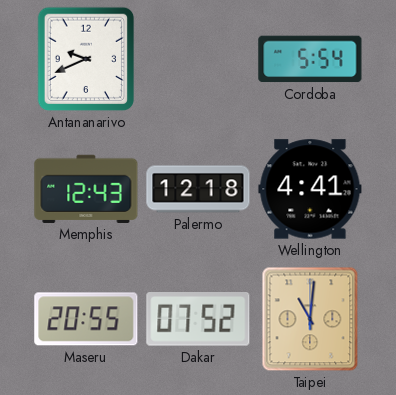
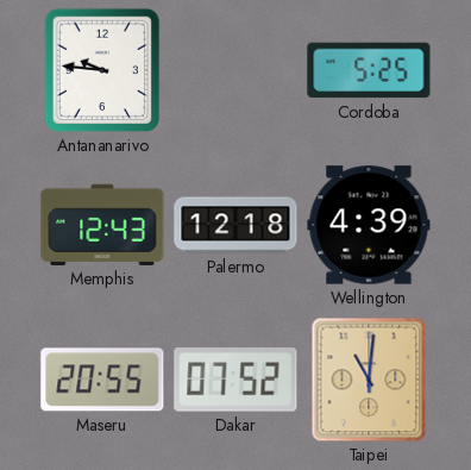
Antananarivo: 9:41 -> 9:46 (102, 70)
Cordoba: 5:54 -> 5:25 (369, 70)
Wellington: 4:41 -> 4:39 (369, 225)
